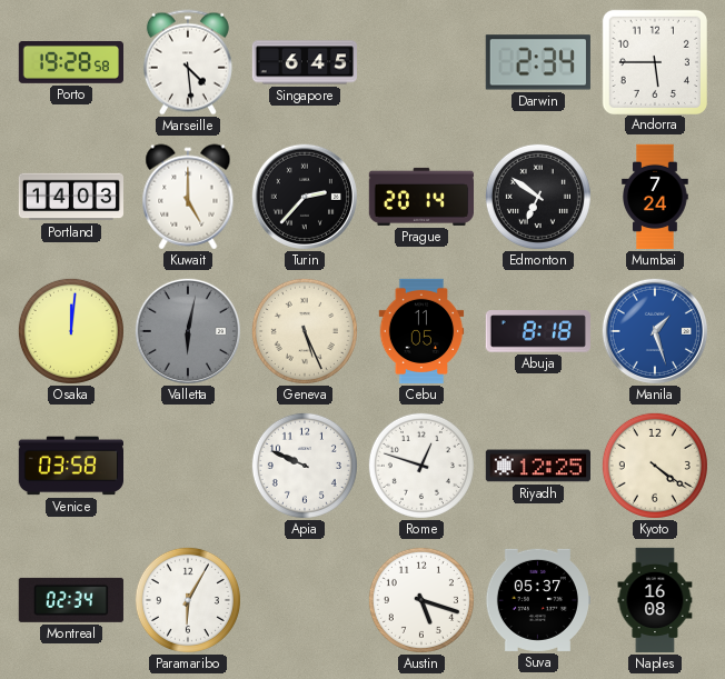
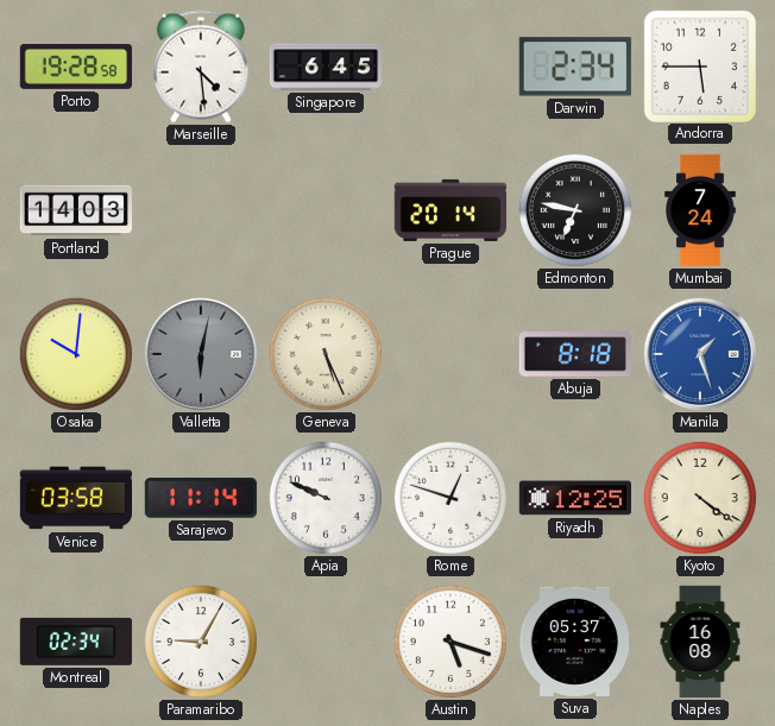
Kuwait: 5:00 -> none (188, 197)
Turin: 2:37 -> none (305, 197)
Edmonton: 6:51 -> 6:47 (575, 210)
Osaka: 12:01 -> 10:01 (76, 354)
Cebu: 11:05 -> none (421, 331)
Sarajevo: none -> 11:14 (201, 498)
Paramaribo: 6:05 -> 9:05 (201, 642)
